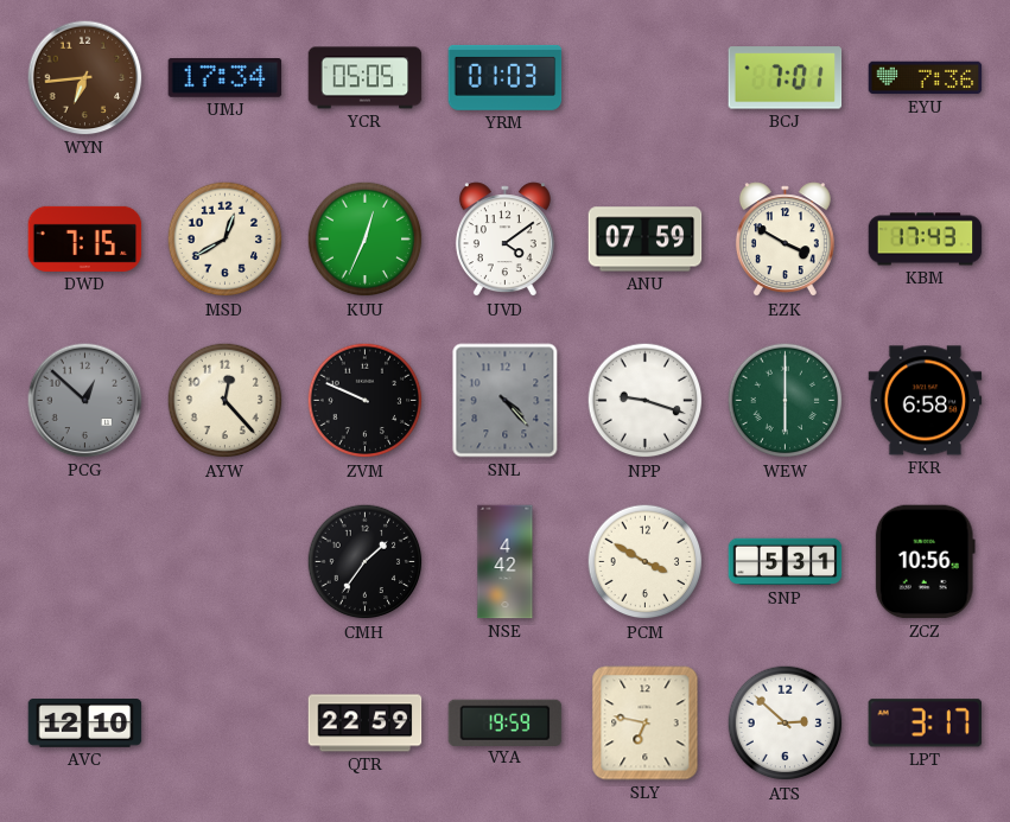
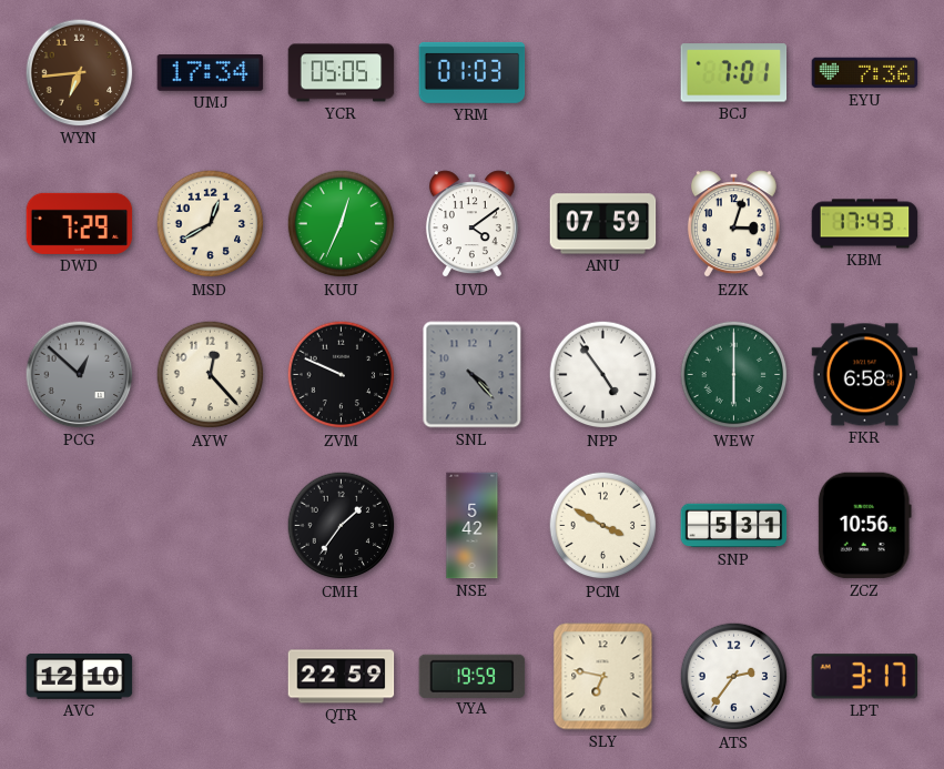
DWD: 7:15 -> 7:29 (80, 223)
EZK: 3:50 -> 3:03 (733, 224)
NPP: 9:18 -> 4:54 (603, 375)
NSE: 4:42 -> 5:42 (473, 526)
ATS: 2:52 -> 2:36 (734, 677)
